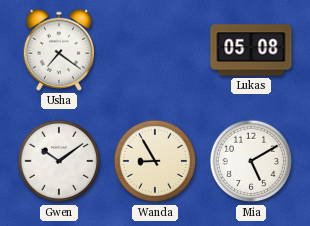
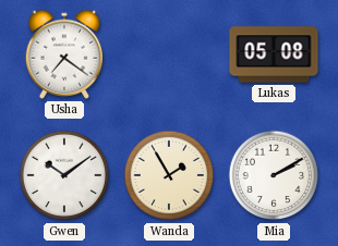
Wanda: 8:55 -> 1:55 (169, 175)
Mia: 5:10 -> 2:10 (274, 175)
